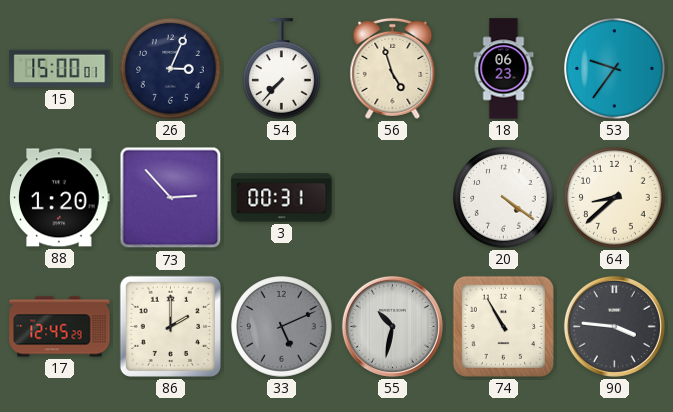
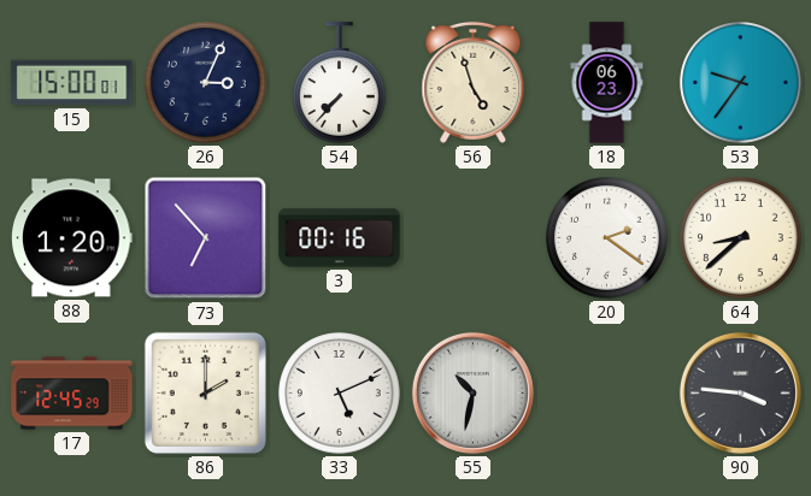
73: 2:53 -> 6:53 (206, 238)
3: 00:31 -> 00:16 (340, 238)
20: 4:21 -> 2:21 (607, 238)
33 dial: grey -> white (340, 394)
74: 10:55 -> none (503, 326)
